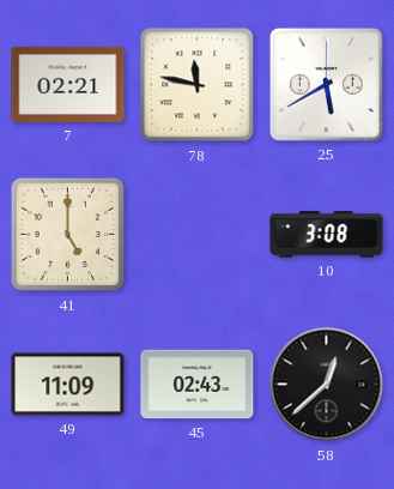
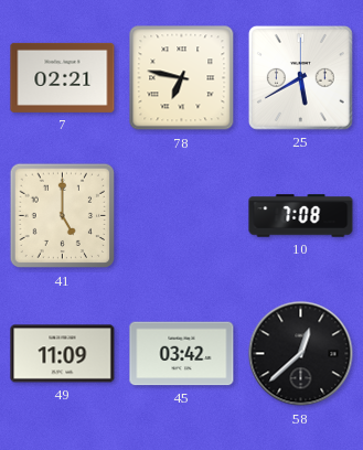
78: 11:47 -> 6:47 (182, 78)
10: 3:08 -> 7:08 (301, 216)
45: 02:43 -> 03:42 (182, 354)
